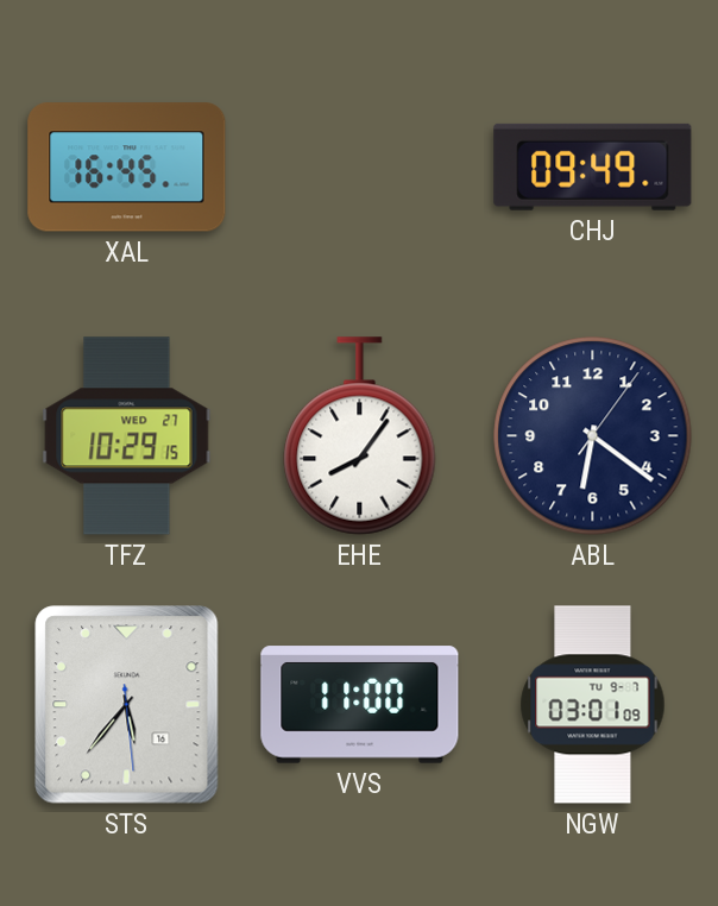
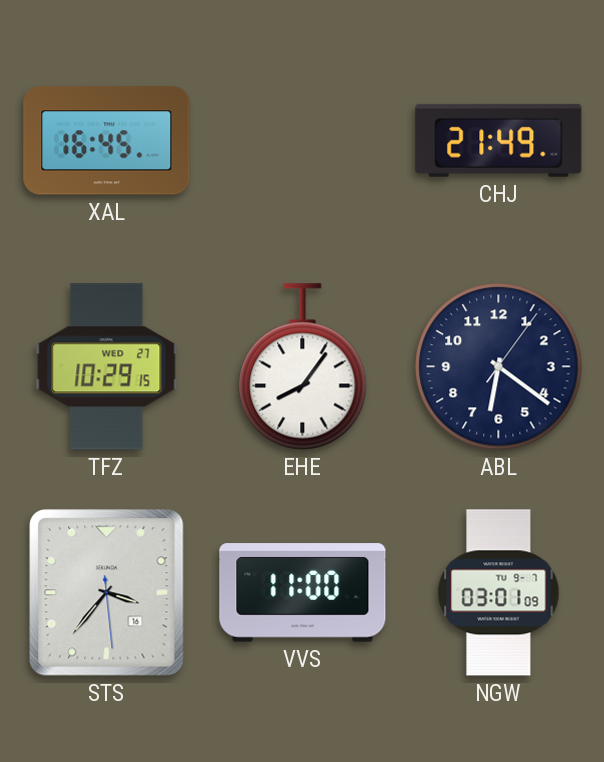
CHJ: 09:49 -> 21:49 (499, 140)
STS: 5:36 -> 3:36 (107, 593)
